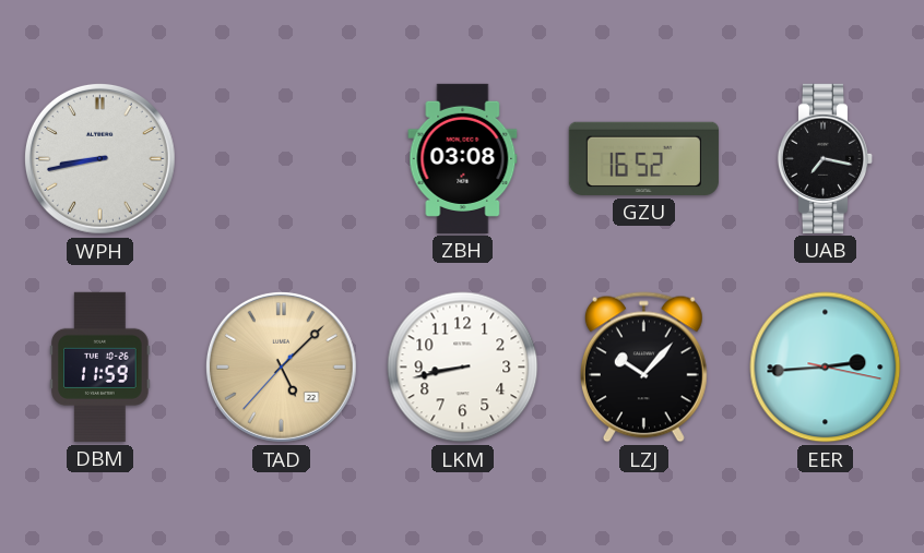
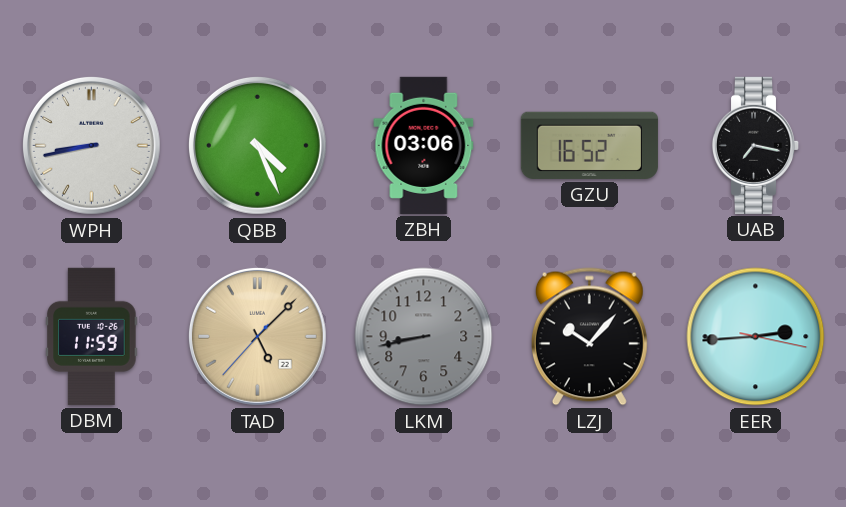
QBB: none -> 4:26 (257, 145)
ZBH: 03:08 -> 03:06 (424, 145)
LKM dial: white -> grey (424, 337)
